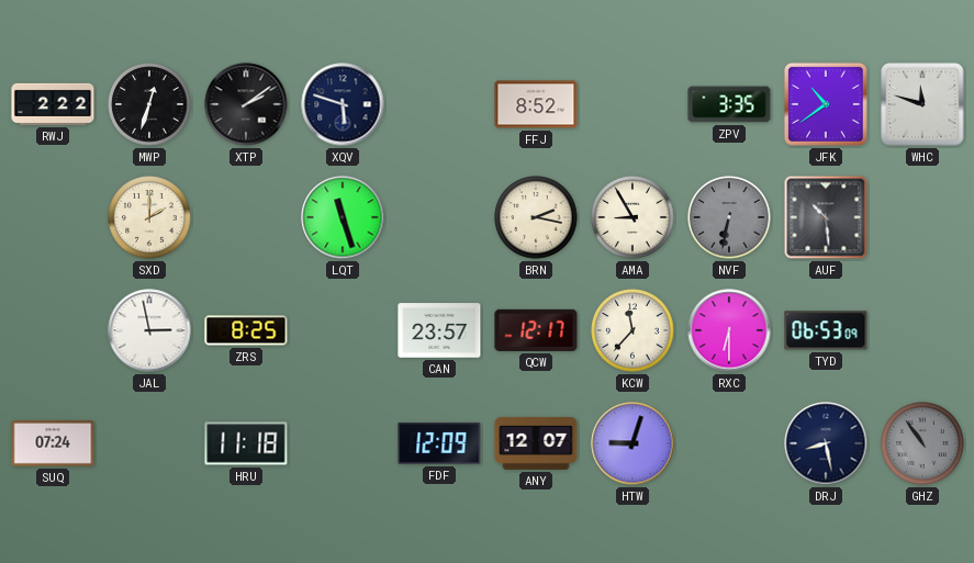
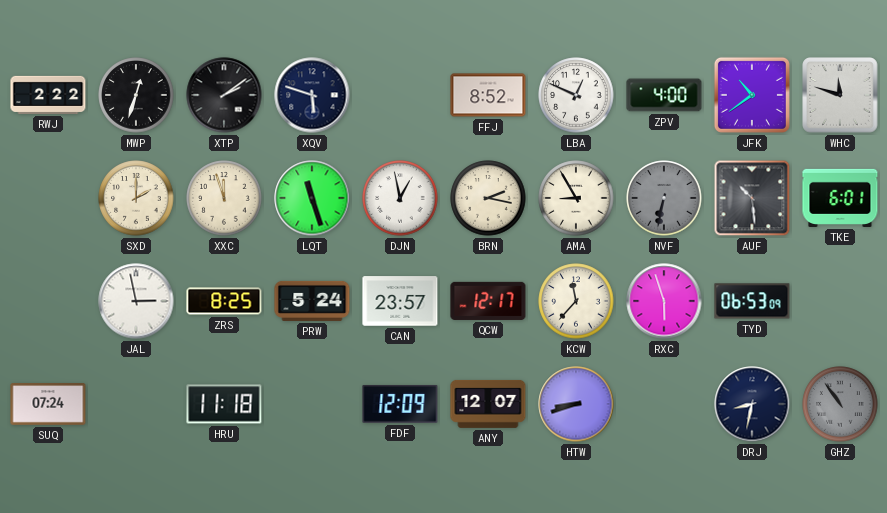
LBA: none -> 12:49 (576, 95)
ZPV: 3:35 -> 4:00 (664, 95)
XXC: none -> 11:57 (224, 198)
DJN: none -> 12:58 (400, 198)
TKE: none -> 6:01 (840, 198)
PRW: none -> 5:24 (312, 301)
RXC: 6:30 -> 5:57 (664, 301)
HTW: 9:03 -> 8:42 (576, 404)
DRJ: 8:28 -> 8:32 (752, 404)
